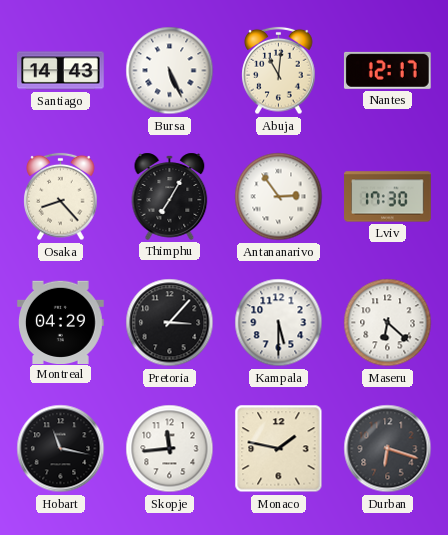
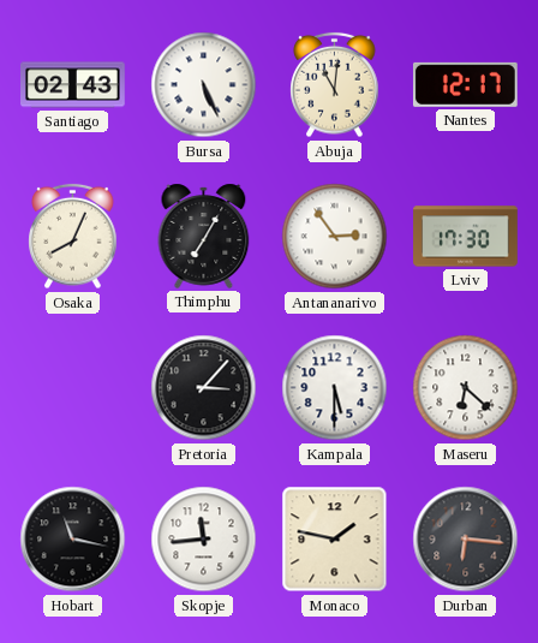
Santiago: 14:43 -> 02:43 (73, 85)
Osaka: 8:23 -> 8:04 (73, 237)
Montreal: 04:29 -> none (61, 322)
Durban: 6:18 -> 6:16 (466, 540)
